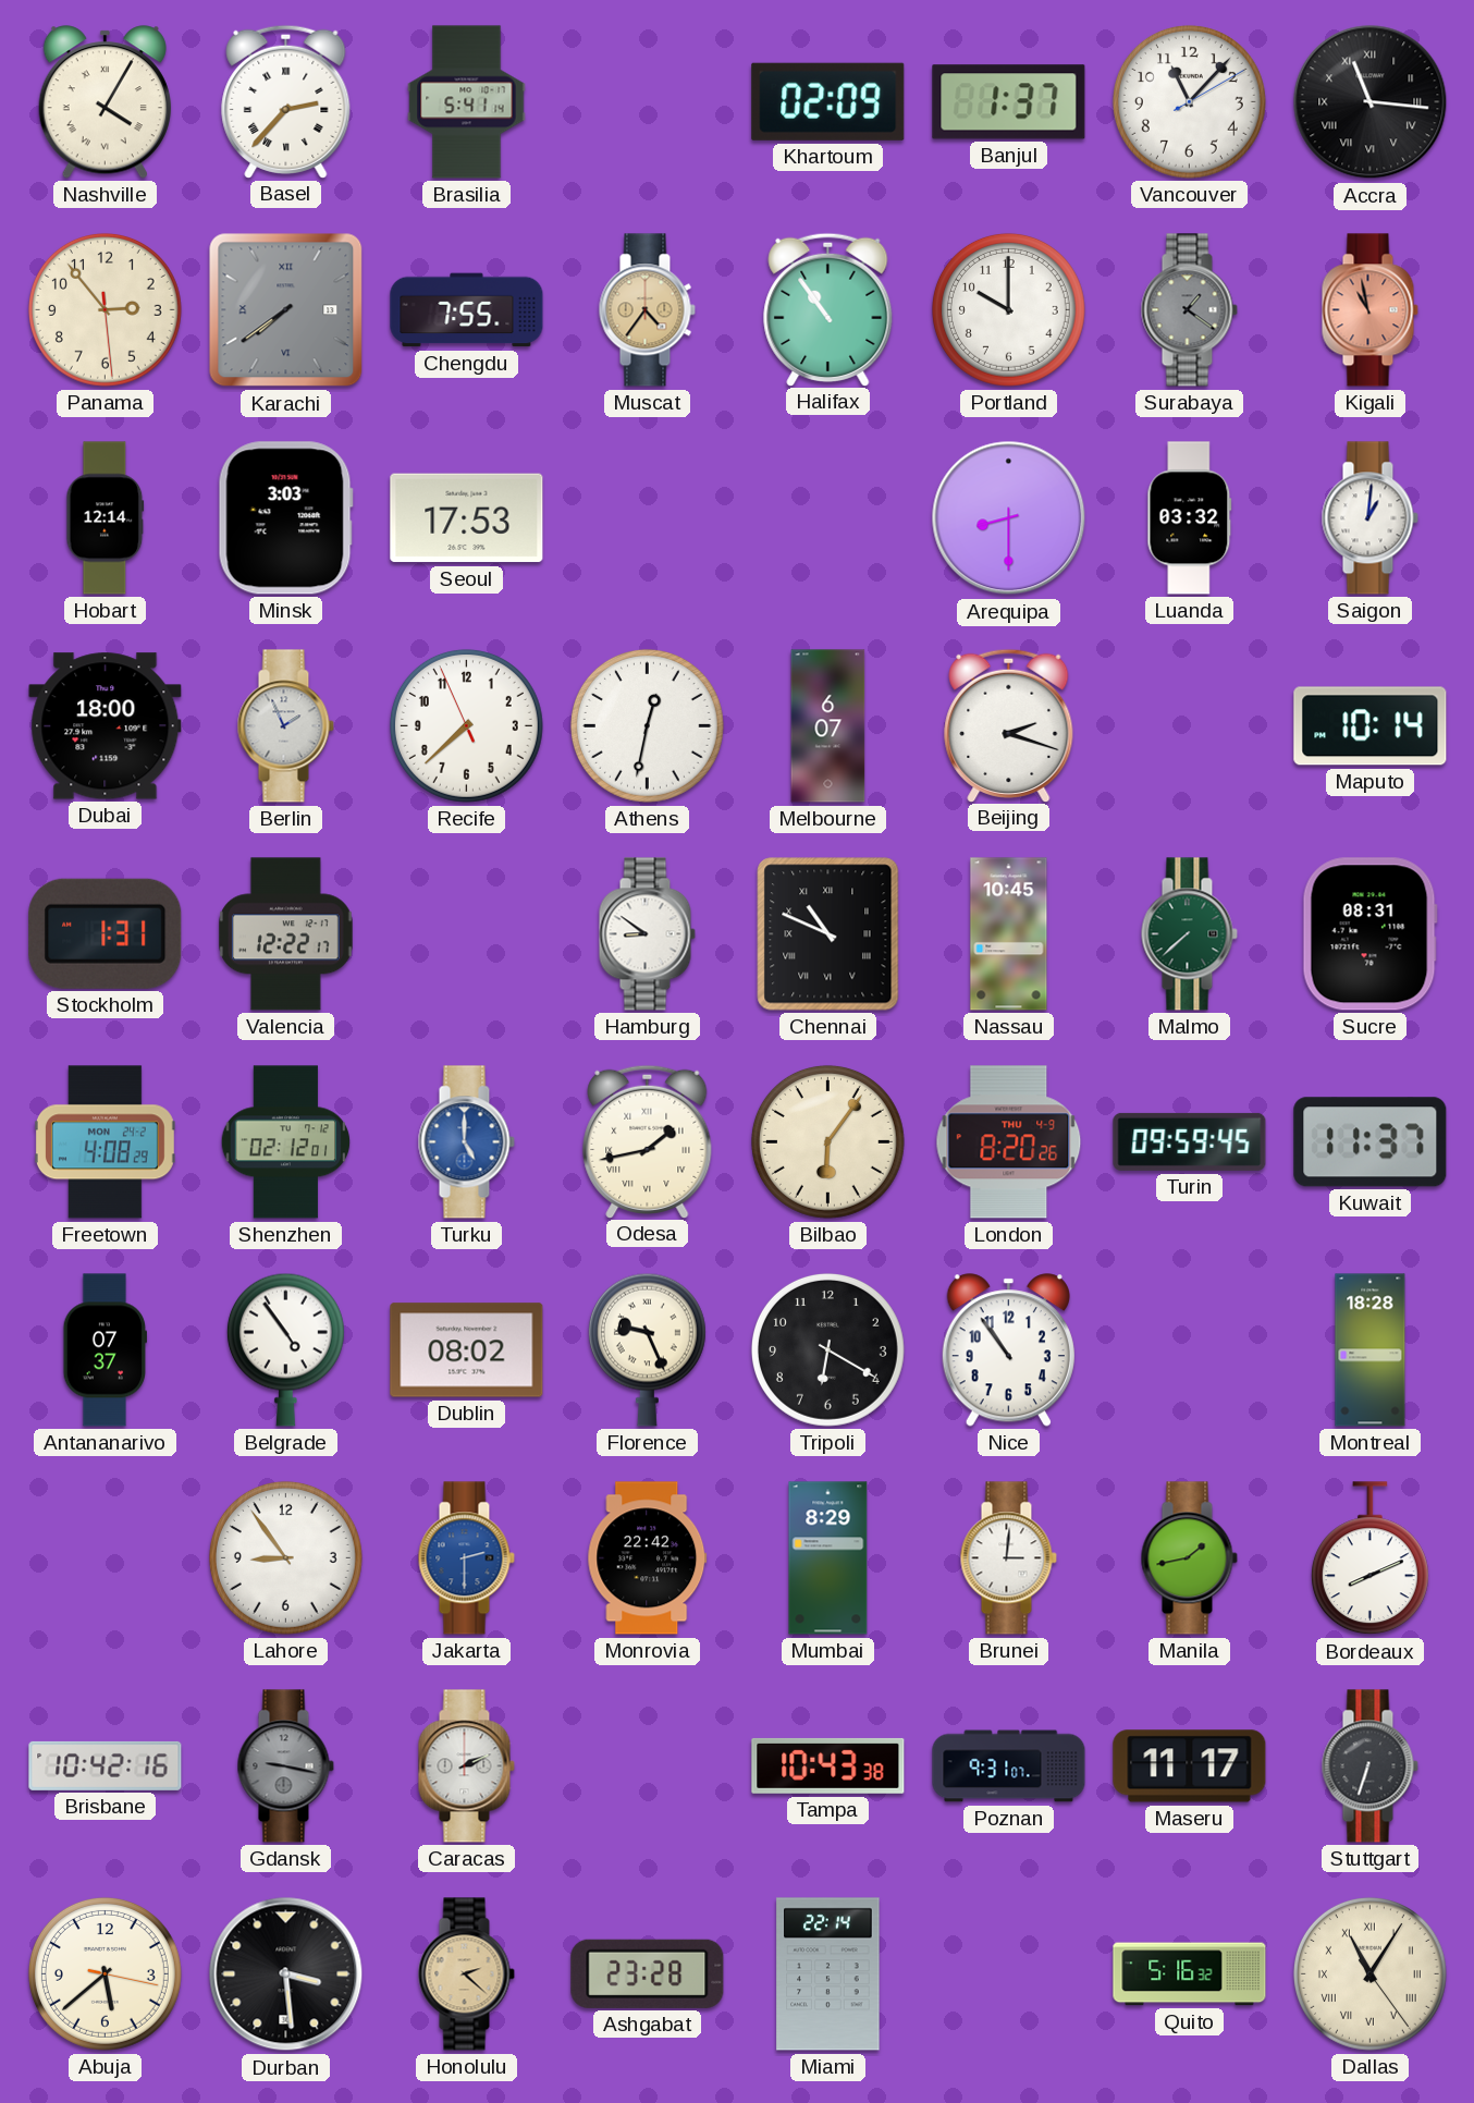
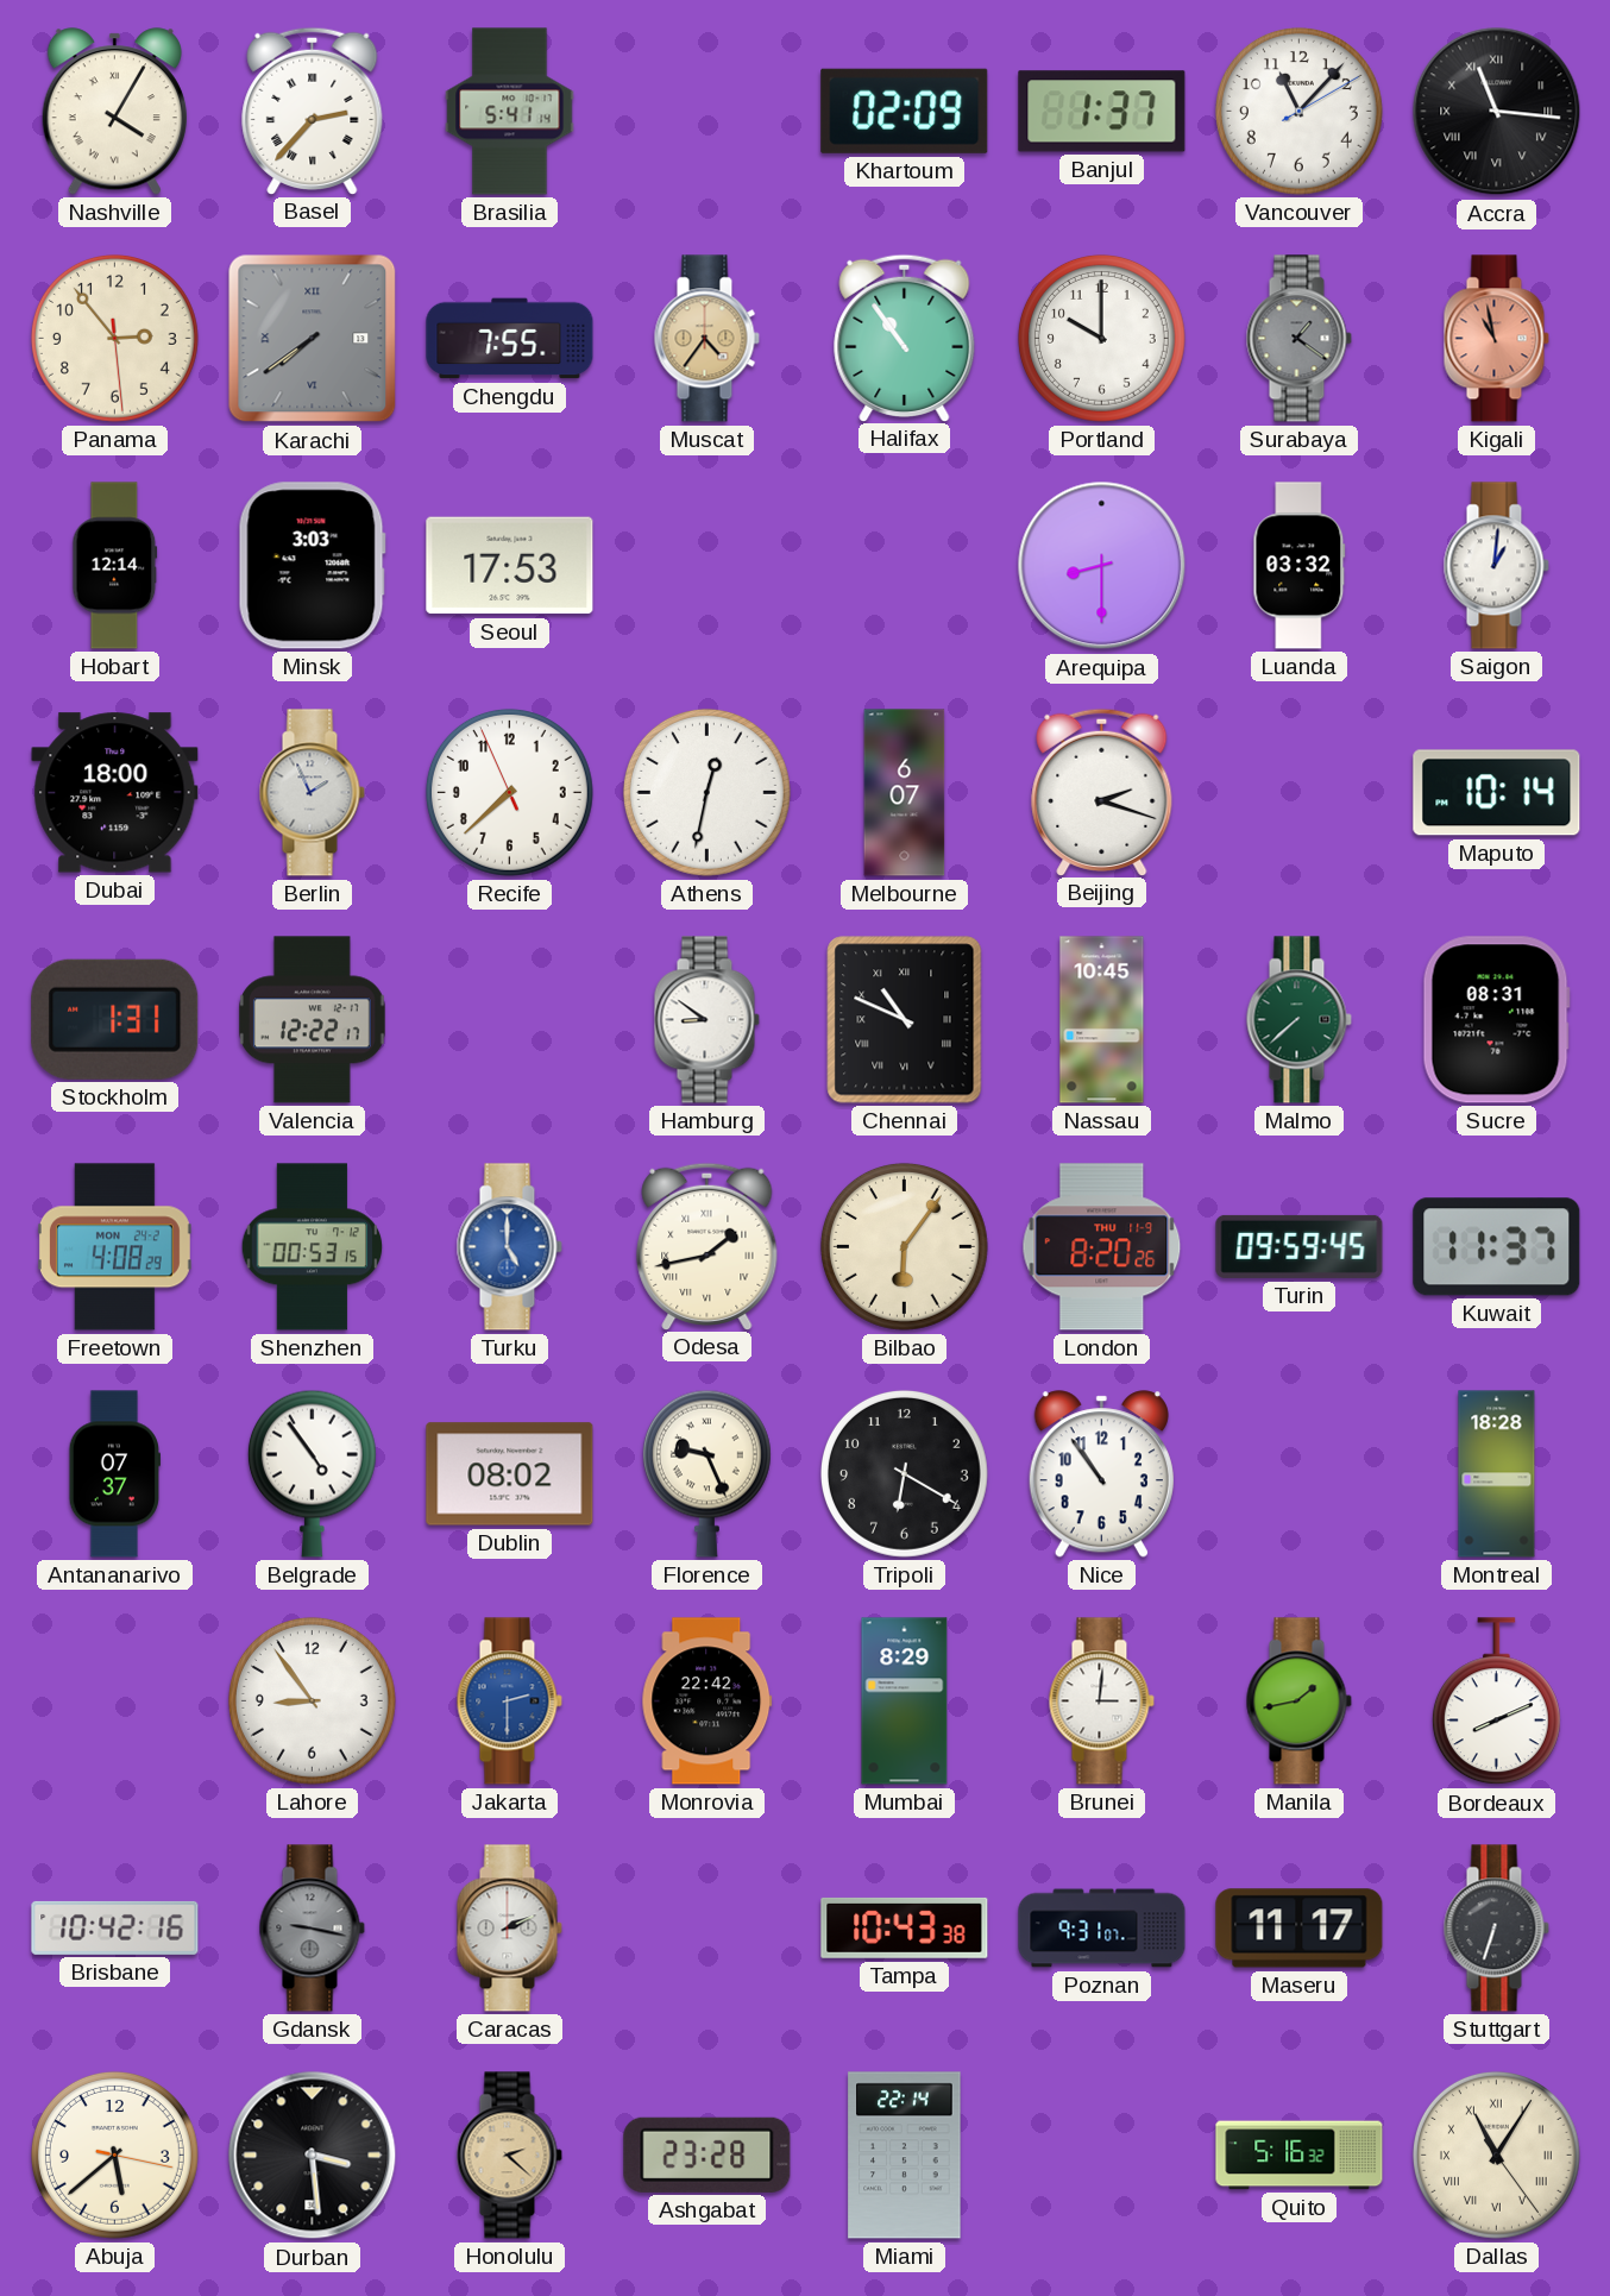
Shenzhen: 02:12 -> 00:53 (313, 1247)
London date: THU 4-9 -> THU 11-9 (1102, 1247)
